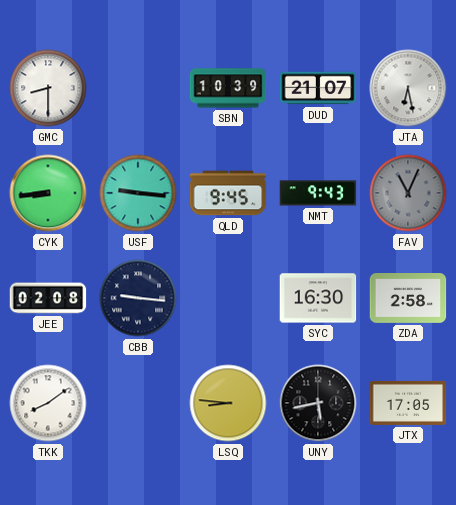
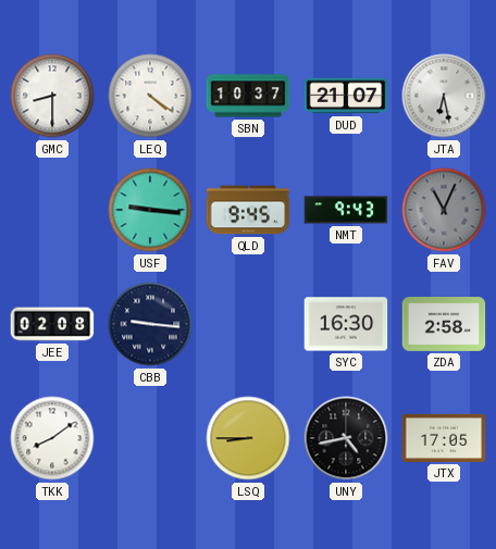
LEQ: none -> 4:21 (150, 96)
SBN: 10:39 -> 10:37 (248, 96)
CYK: 8:44 -> none (48, 193)
LSQ: 8:46 -> 8:45 (248, 438)
UNY: 5:43 -> 4:43 (346, 438)
